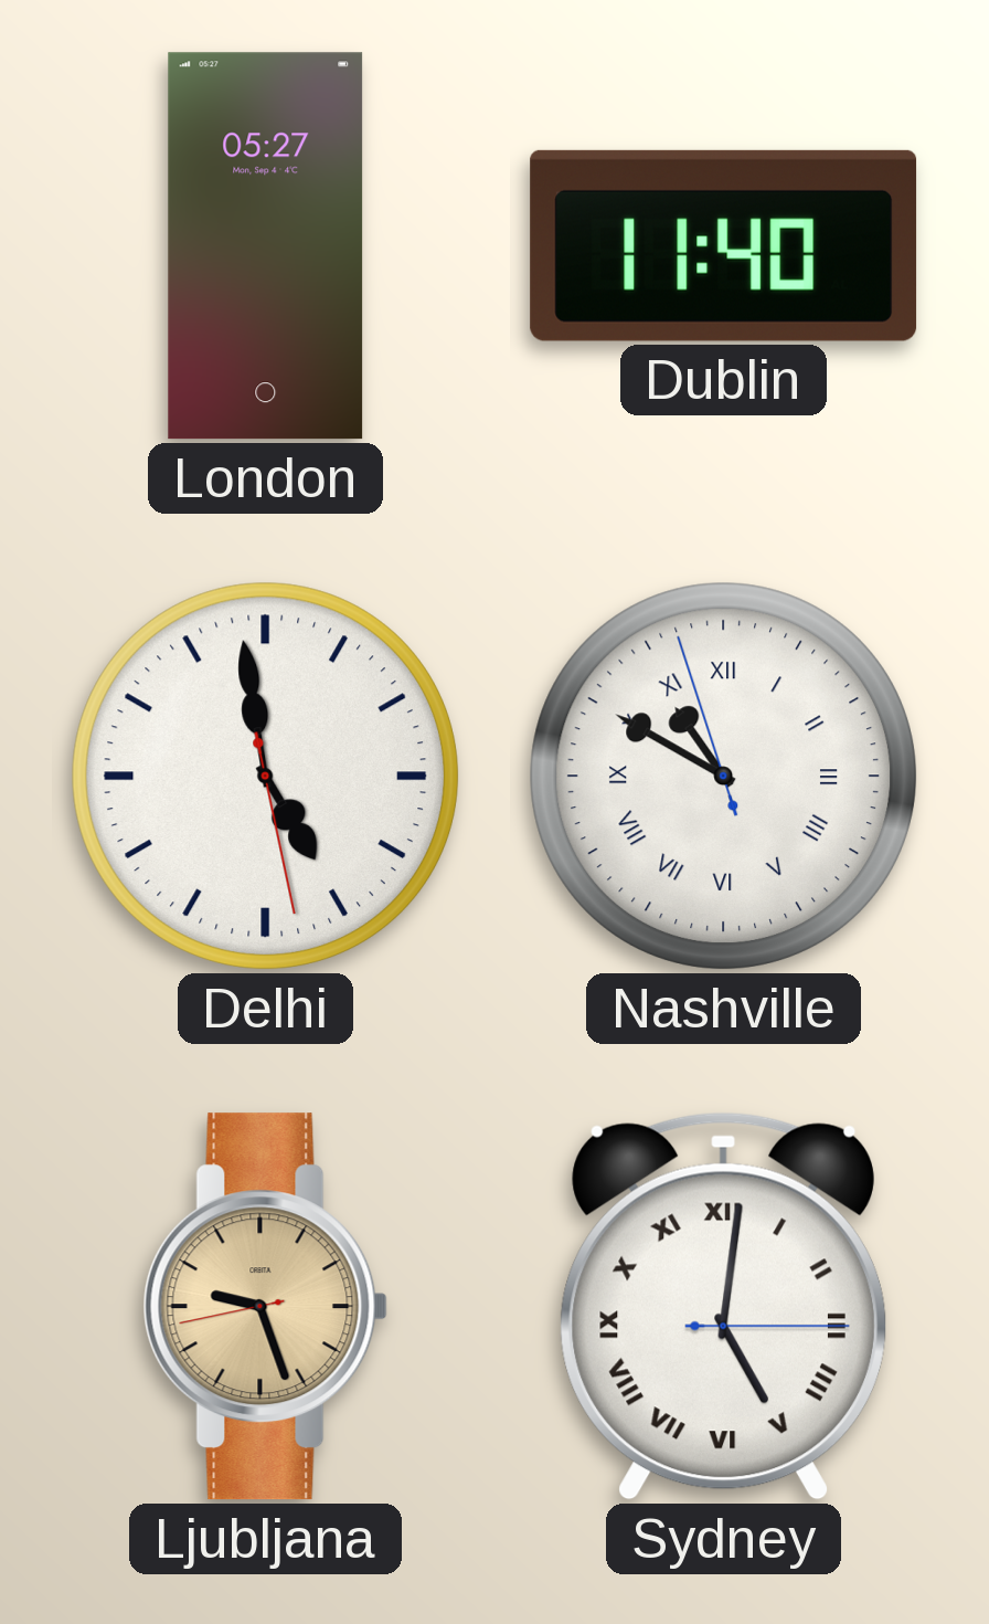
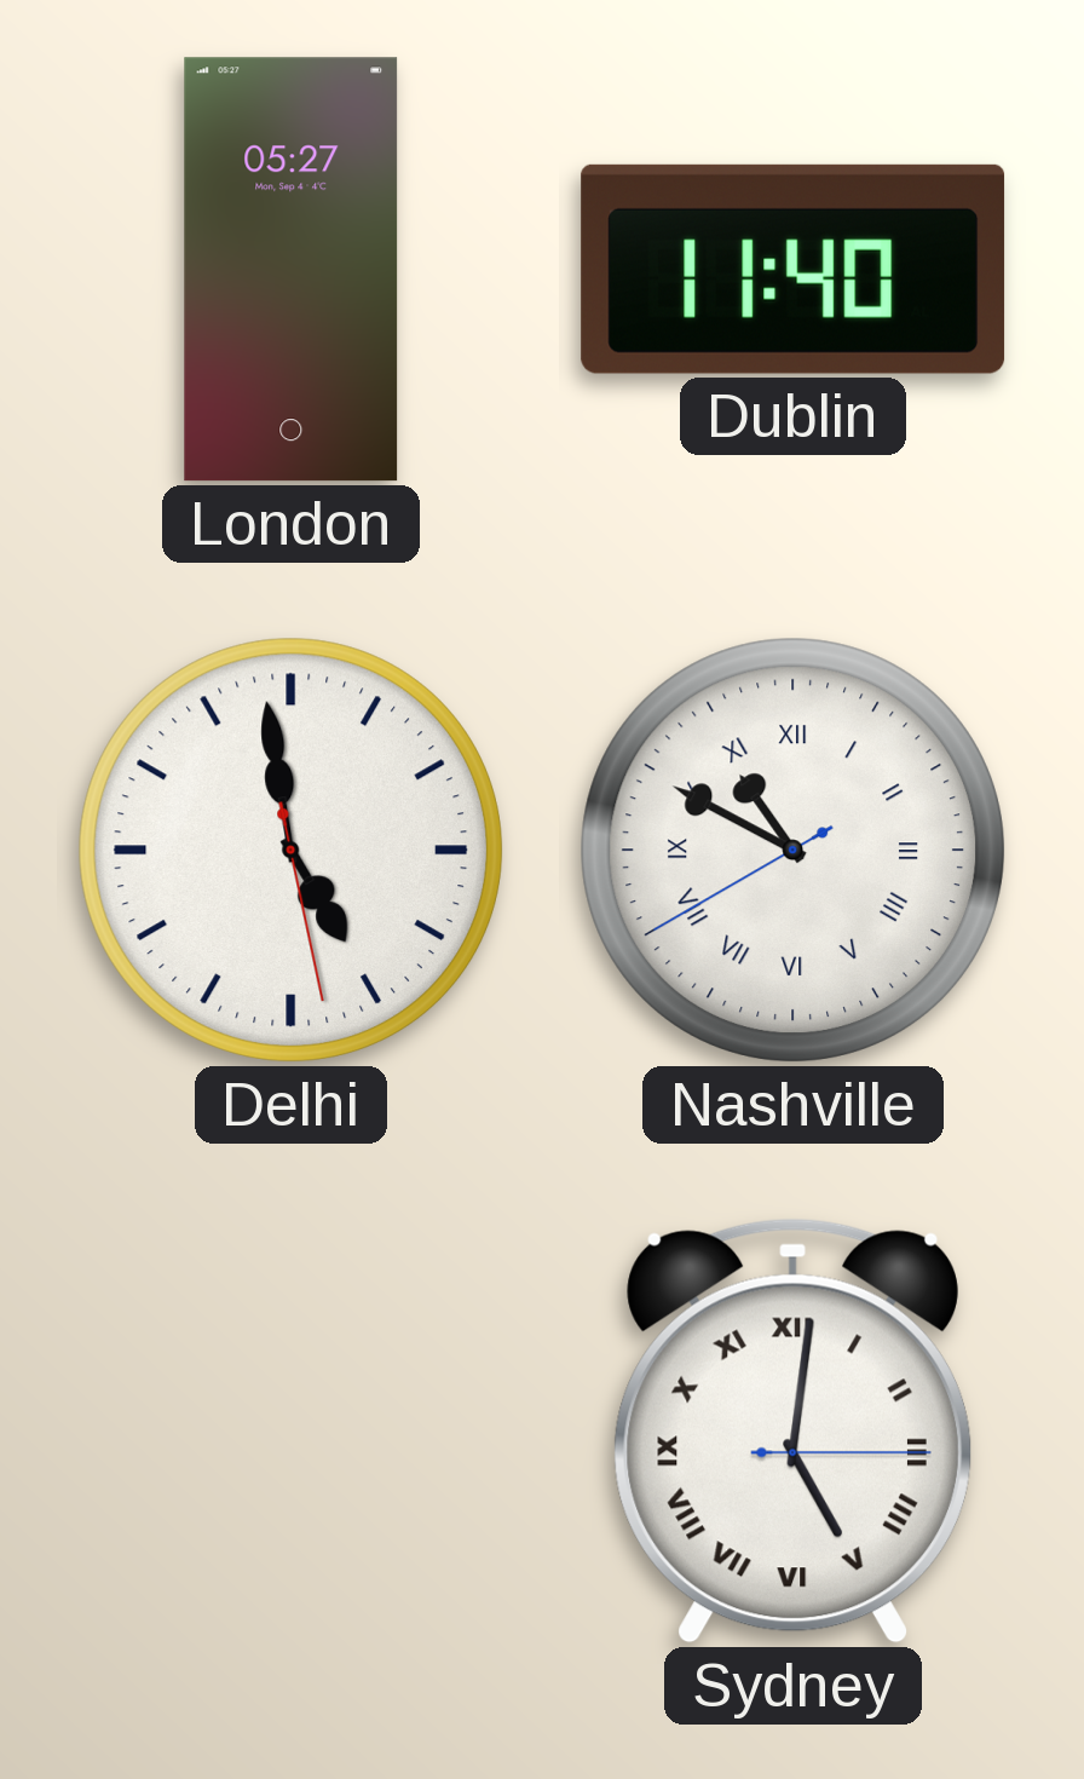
Nashville: 10:49:57 -> 10:49:40 (792, 850)
Ljubljana: 9:26 -> none (265, 1307)
